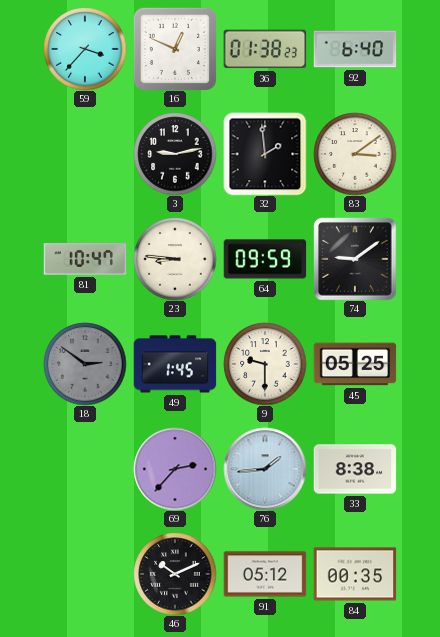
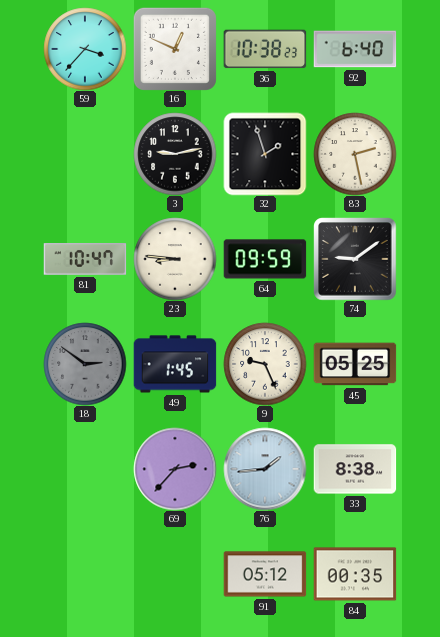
36: 01:38 -> 10:38 (265, 49)
32: 1:59 -> 1:57 (265, 154)
83: 3:09 -> 2:28 (355, 154)
9: 9:30 -> 9:26 (265, 364)
46: 10:11 -> none (175, 574)
